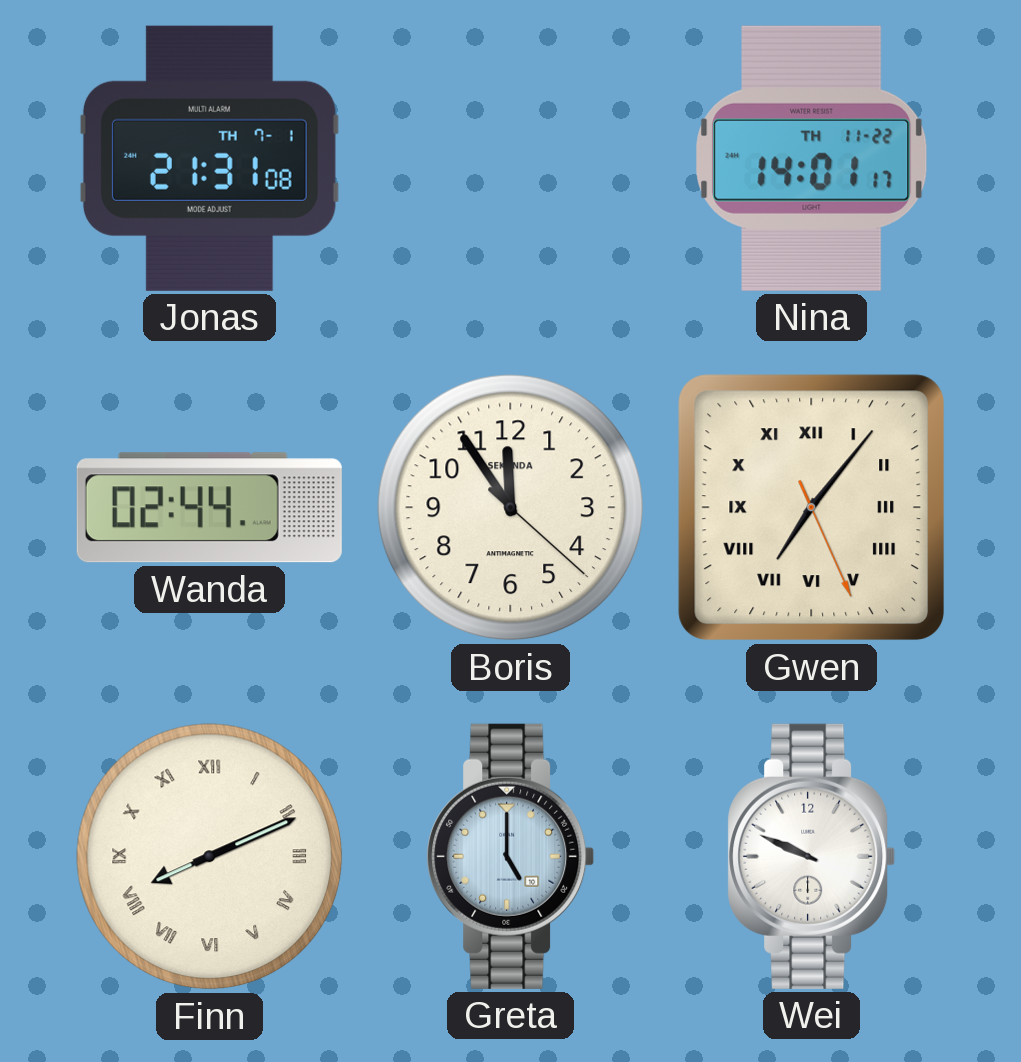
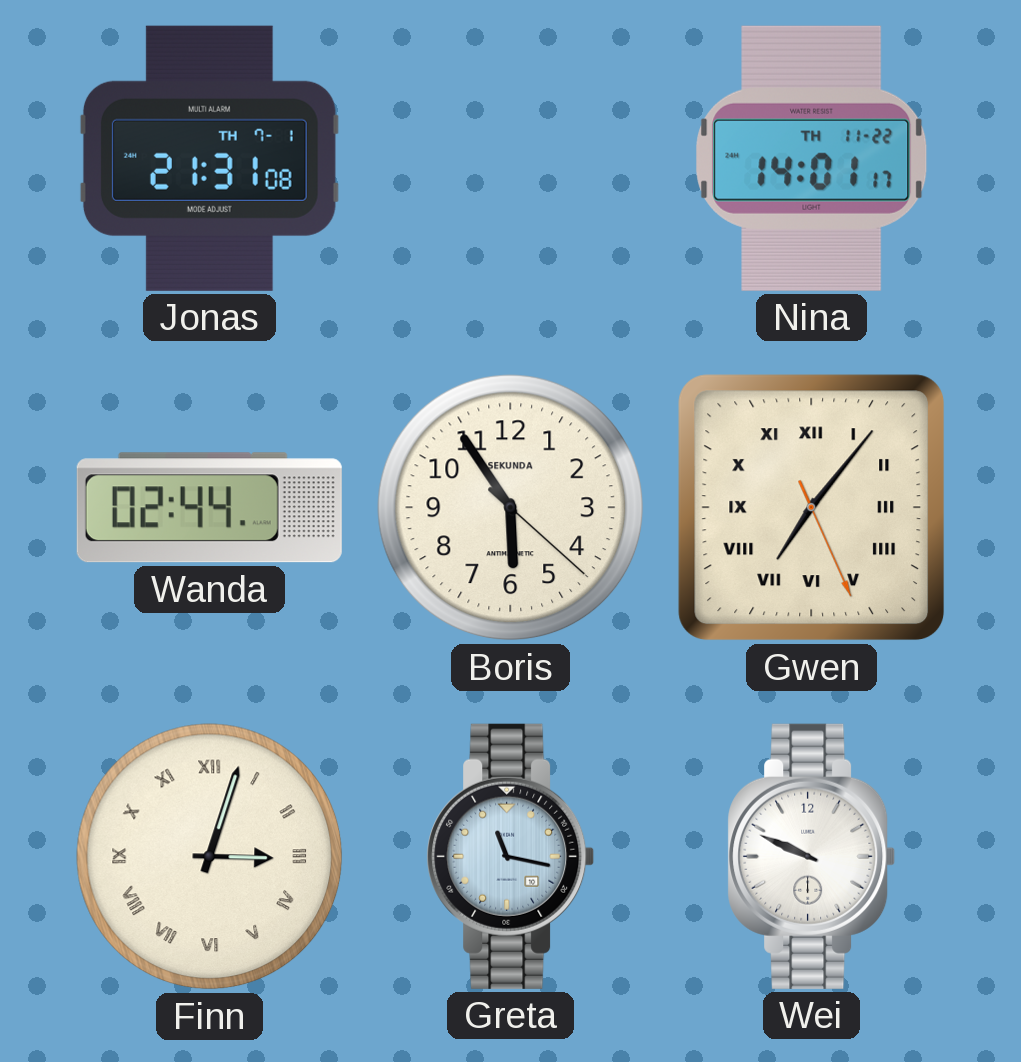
Boris: 11:54 -> 5:54 (511, 508)
Finn: 8:11 -> 3:03 (210, 857)
Greta: 5:00 -> 11:17 (511, 856)
